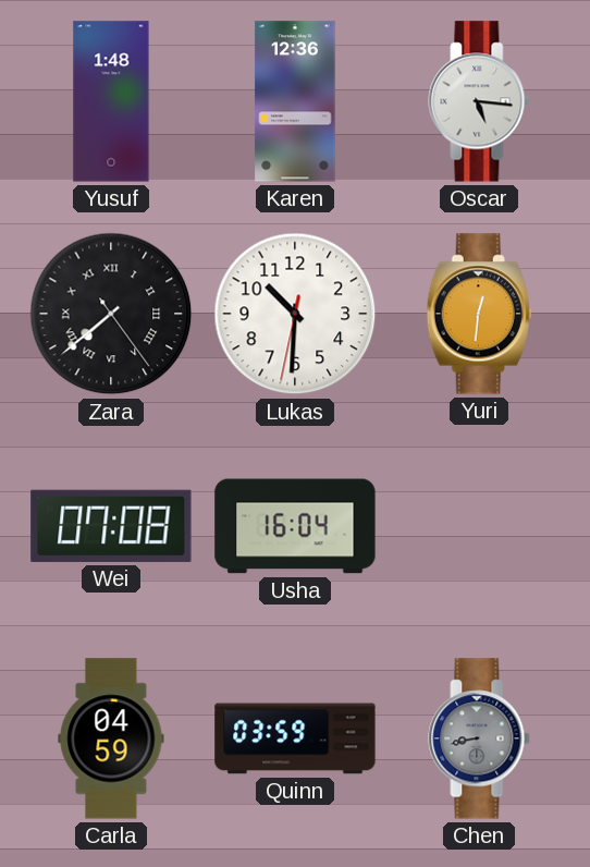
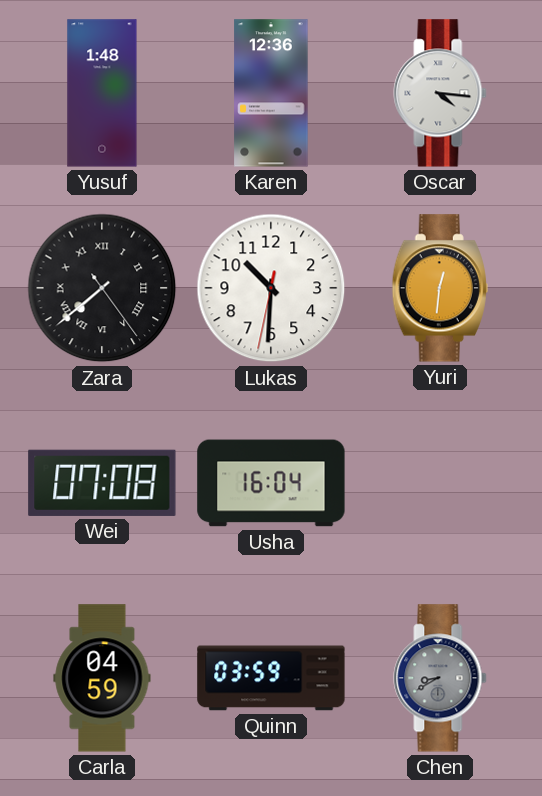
Oscar: 5:16 -> 4:16 (440, 93)
Chen: 8:43 -> 8:40 (440, 678)
